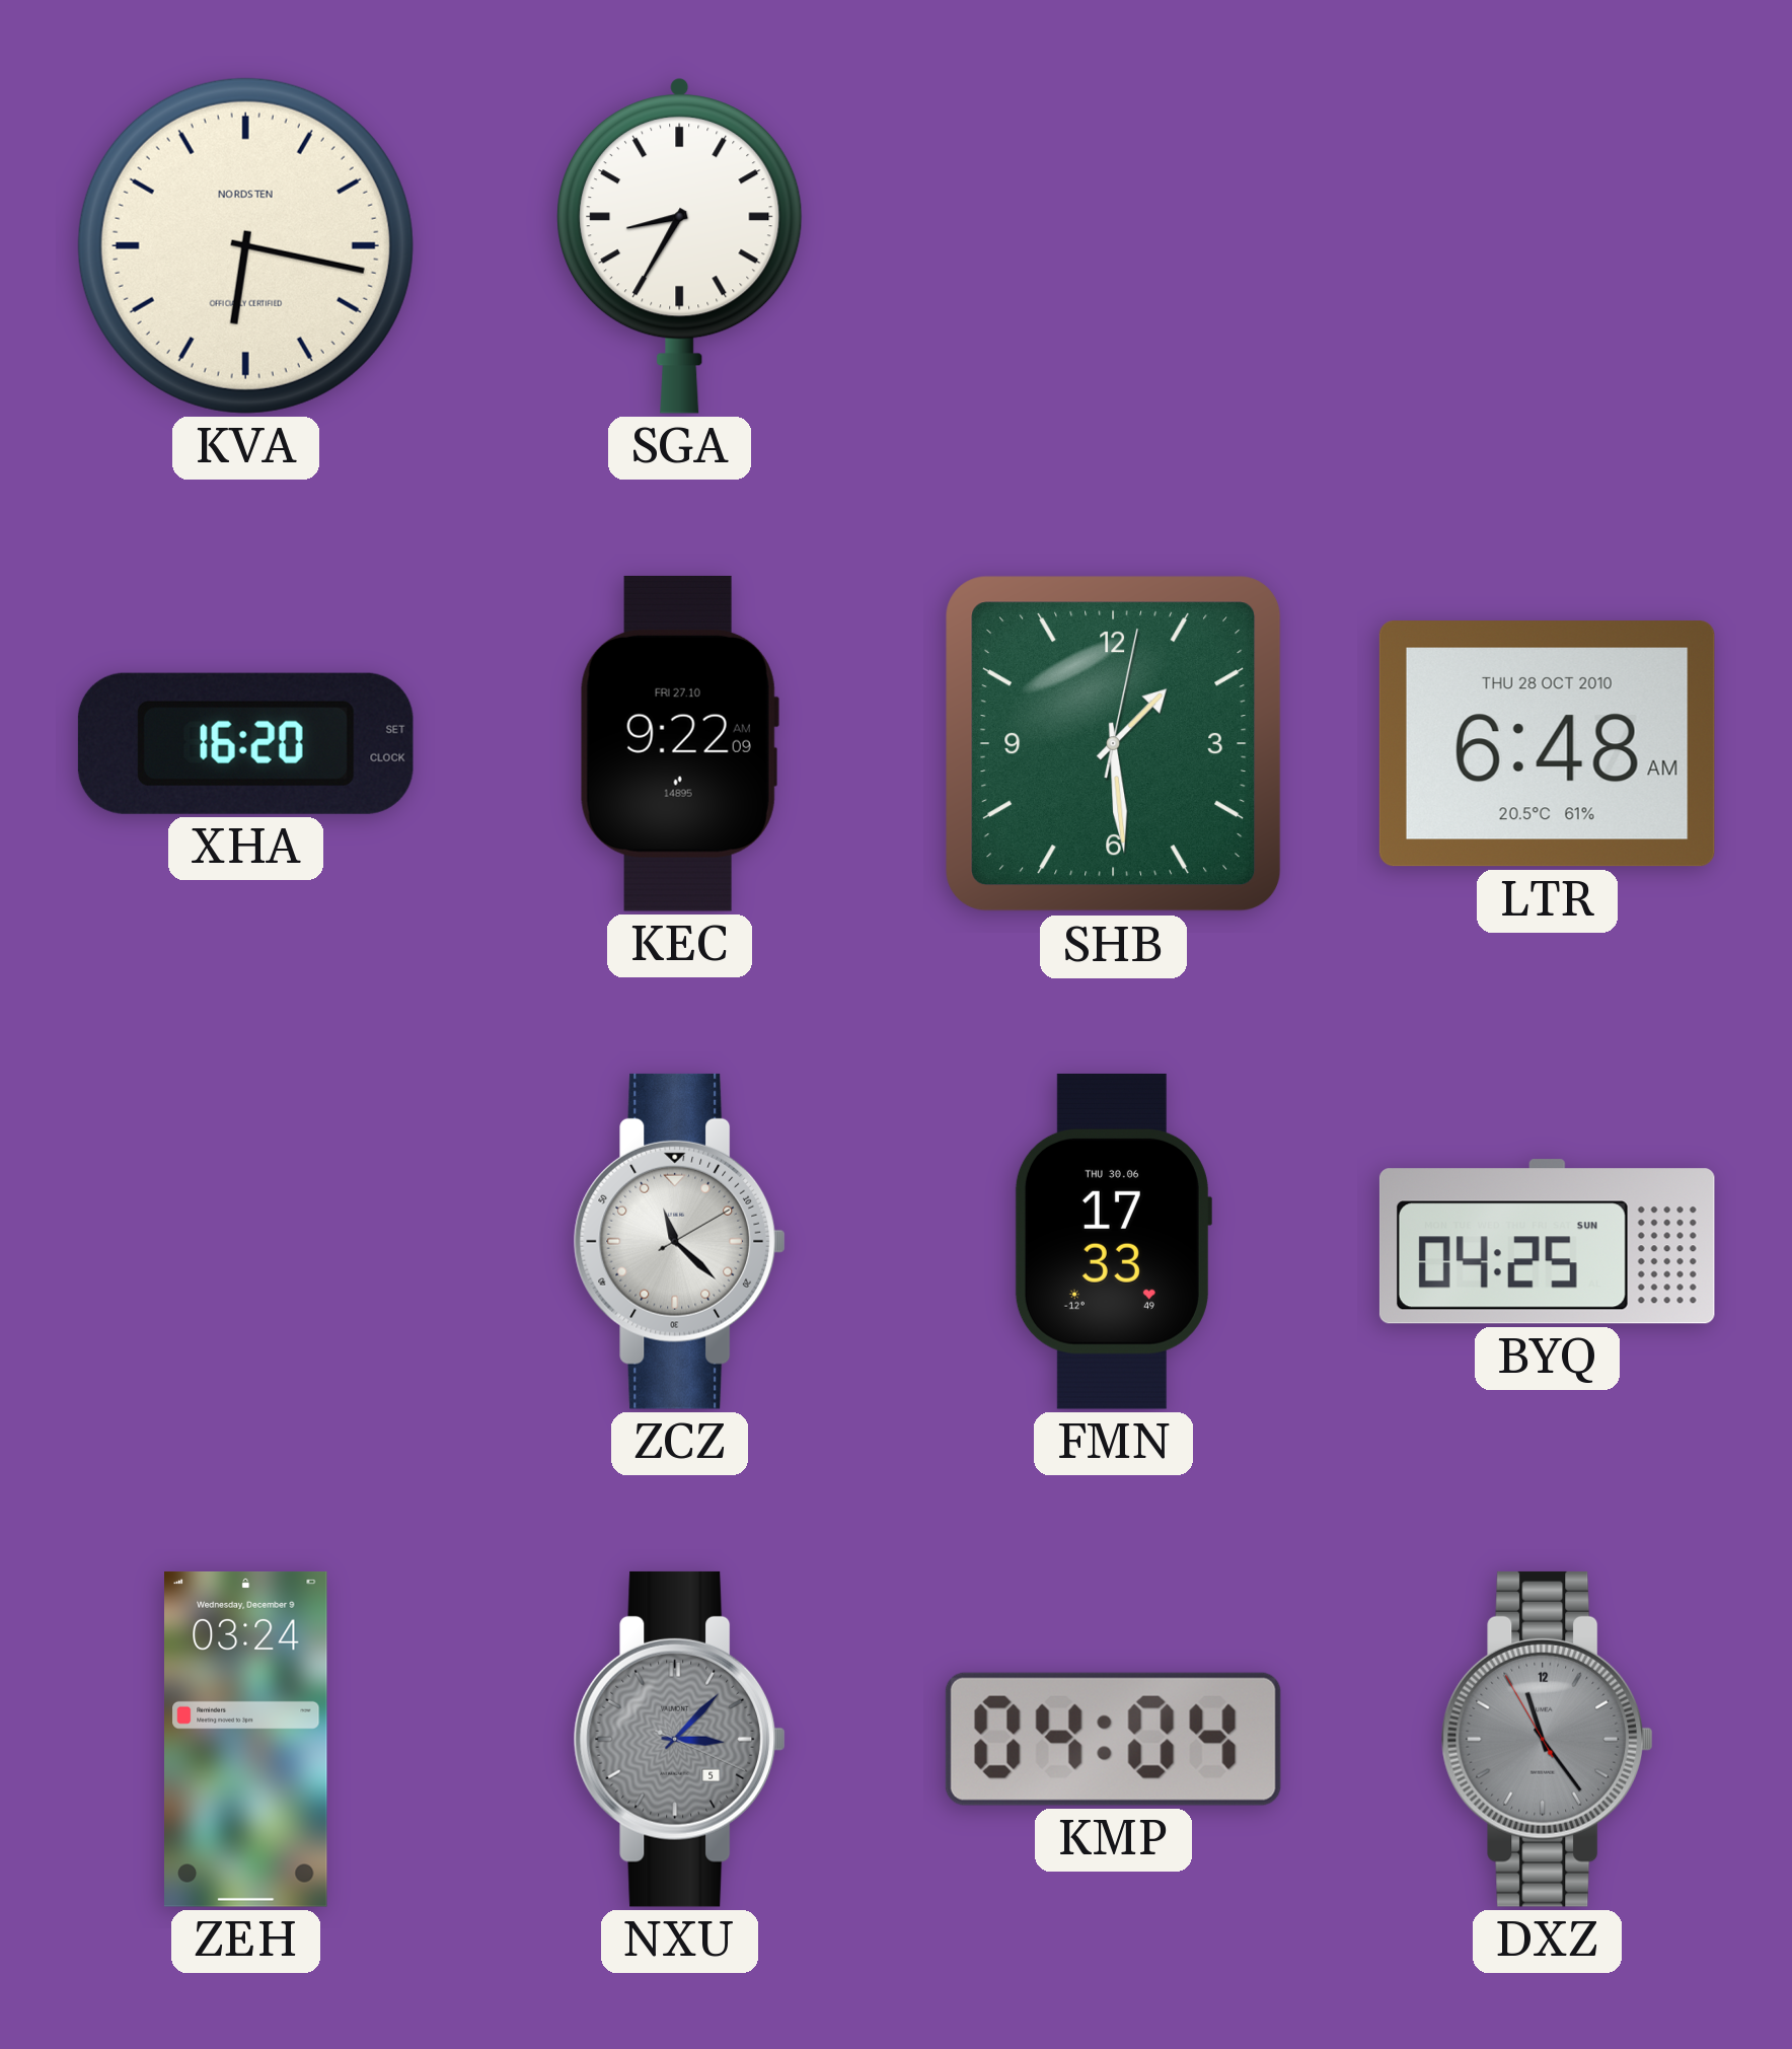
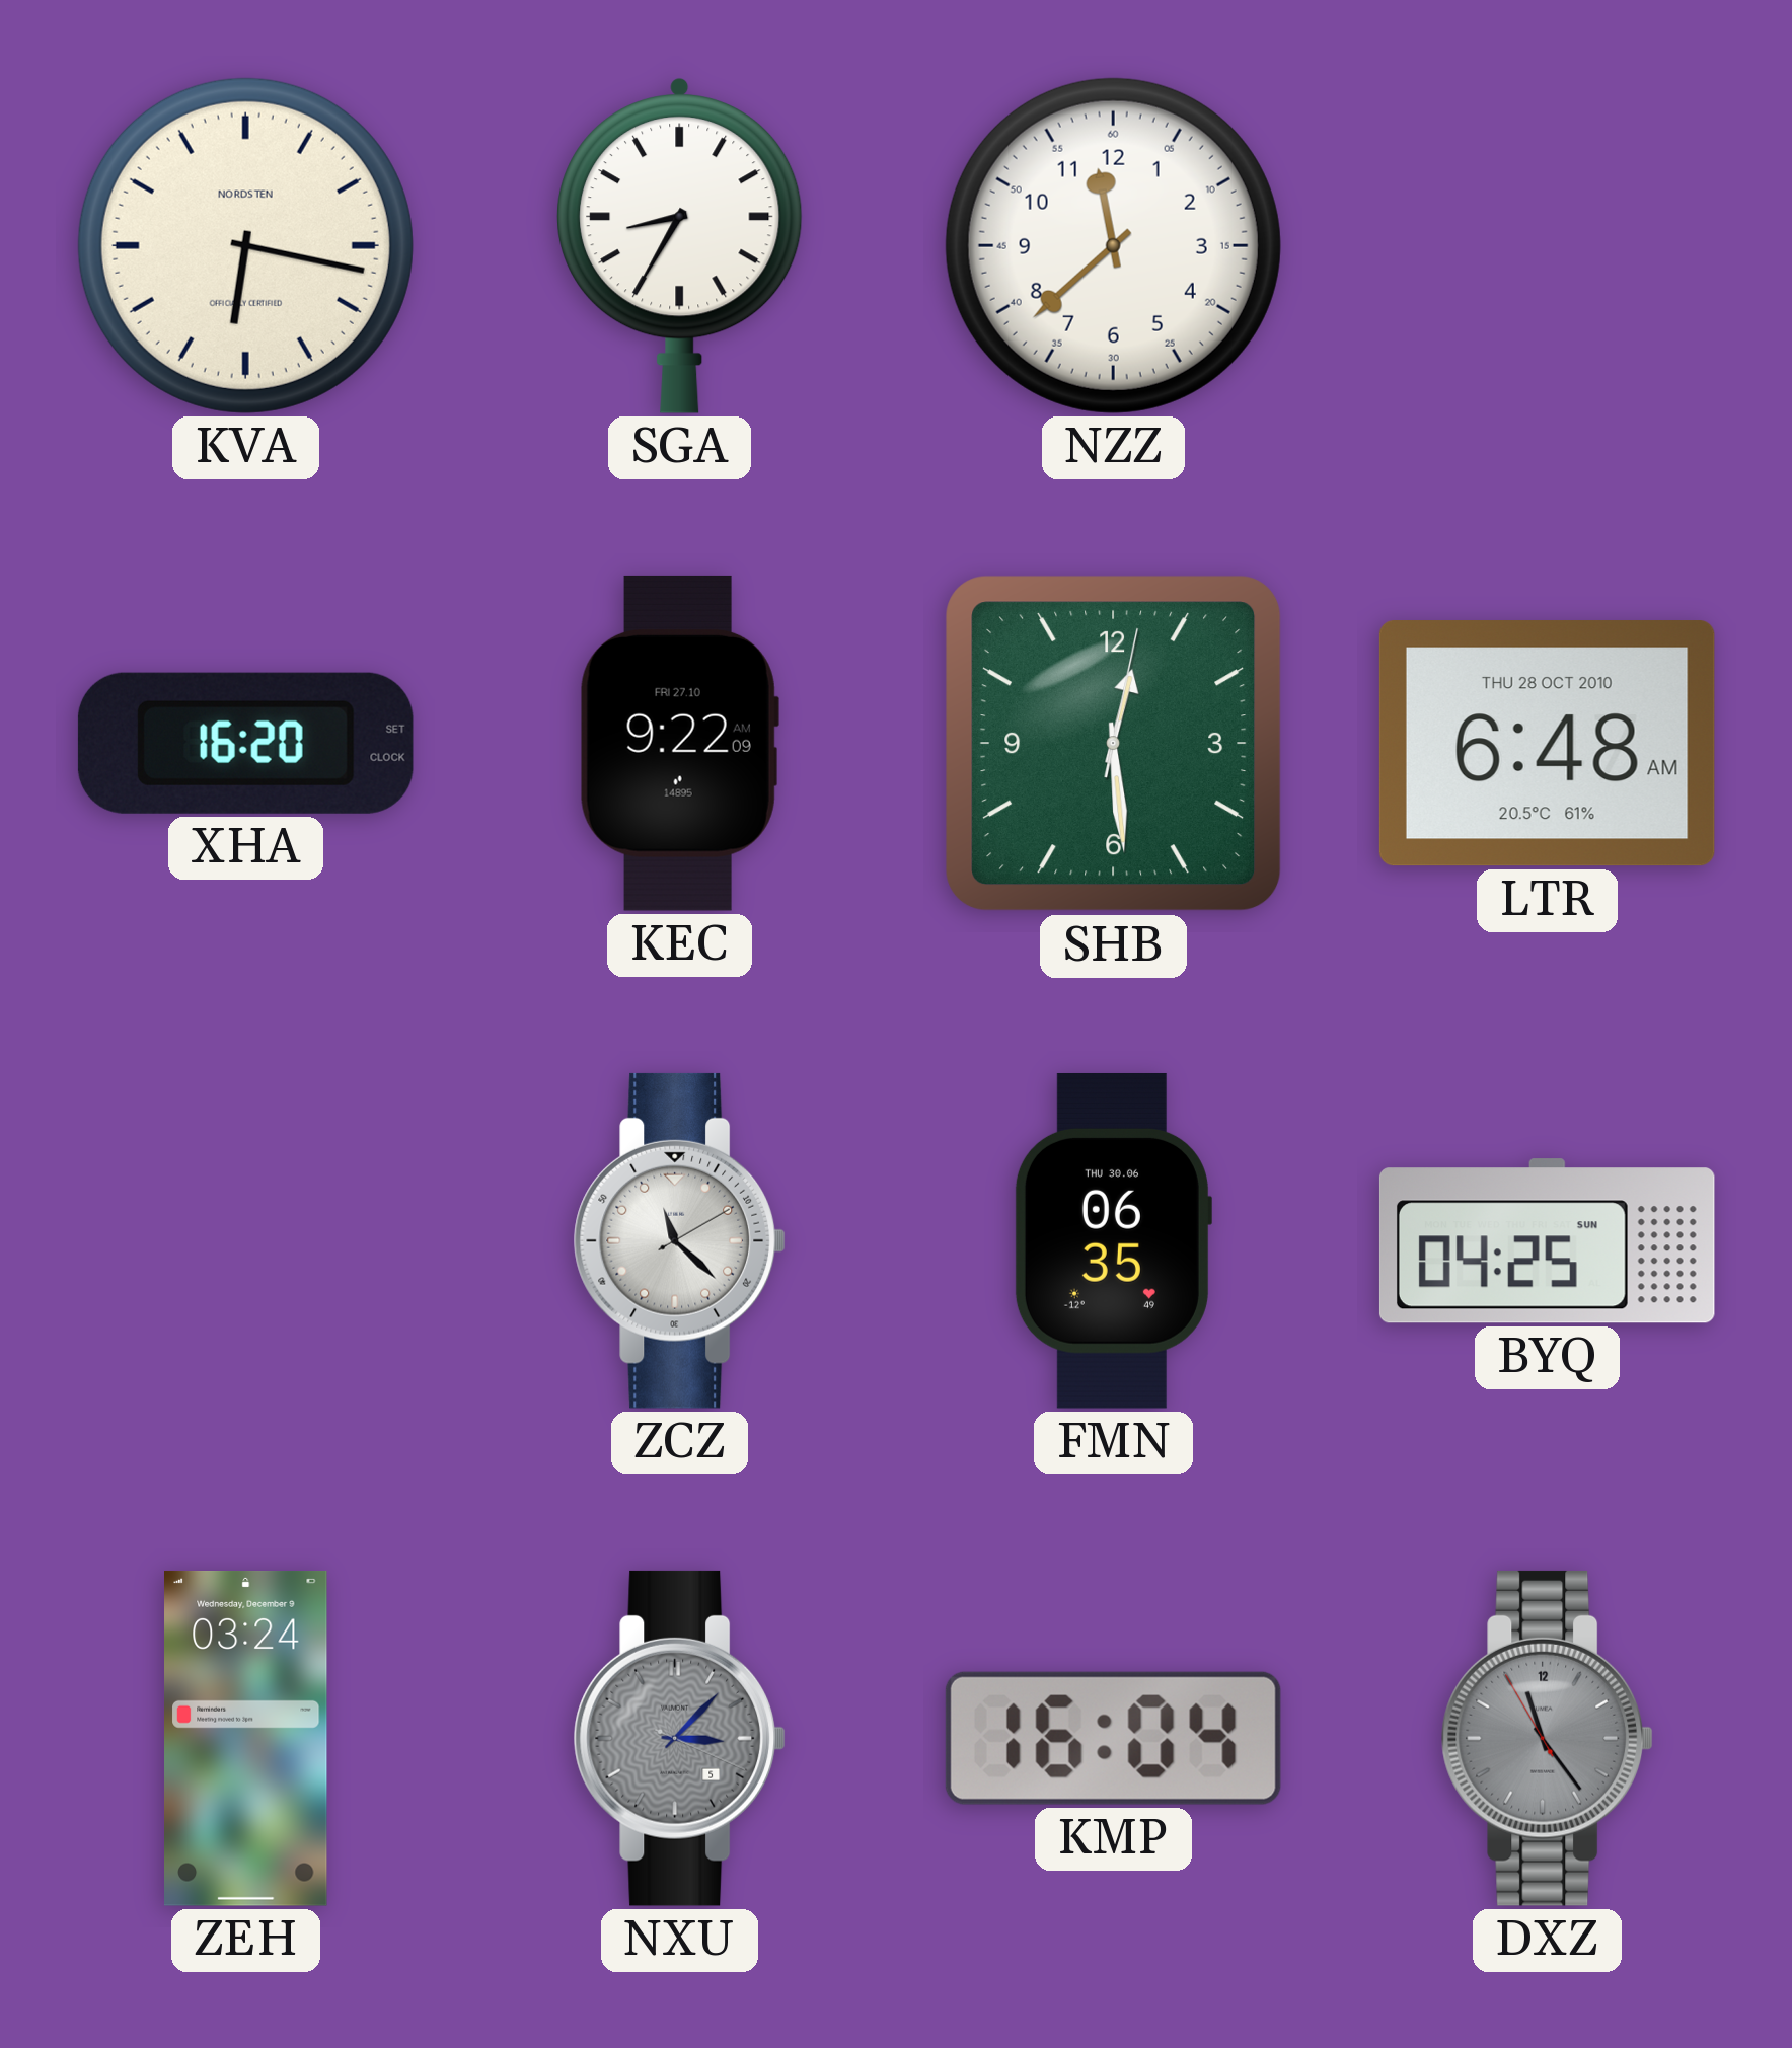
NZZ: none -> 11:38 (1113, 245)
SHB: 1:29 -> 12:29 (1114, 744)
FMN: 17:33 -> 06:35 (1113, 1240)
KMP: 04:04 -> 16:04 (1113, 1738)
